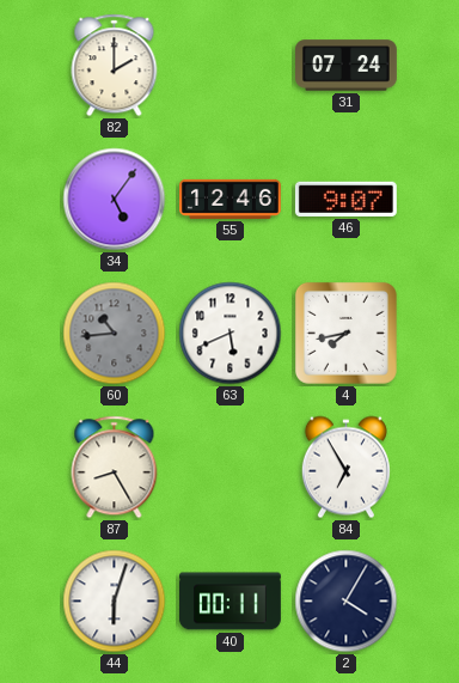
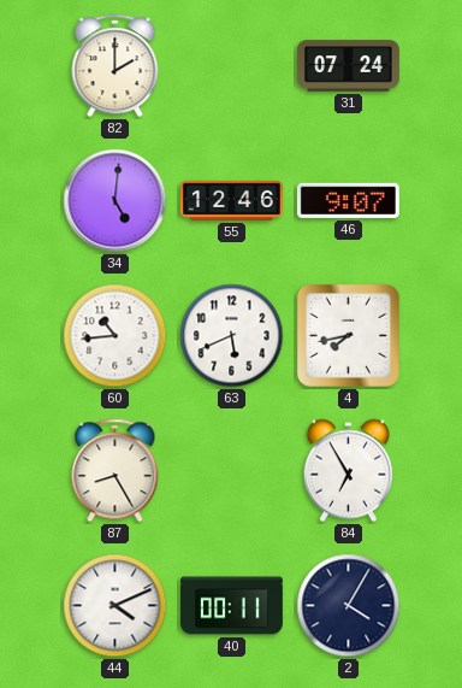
34: 5:06 -> 5:01 (115, 201)
60 dial: grey -> white (115, 336)
44: 6:03 -> 4:11 (115, 606)
